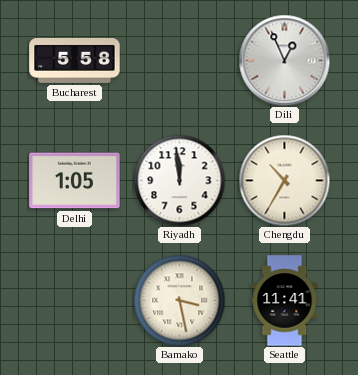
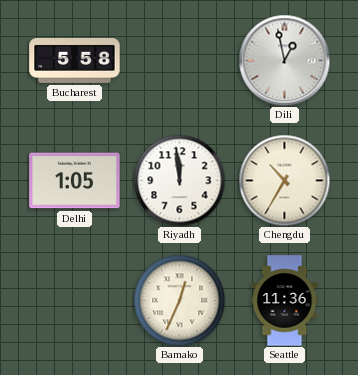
Dili: 12:56 -> 12:58 (284, 60)
Bamako: 3:28 -> 12:34 (179, 300)
Seattle: 11:41 -> 11:36 (285, 301)
